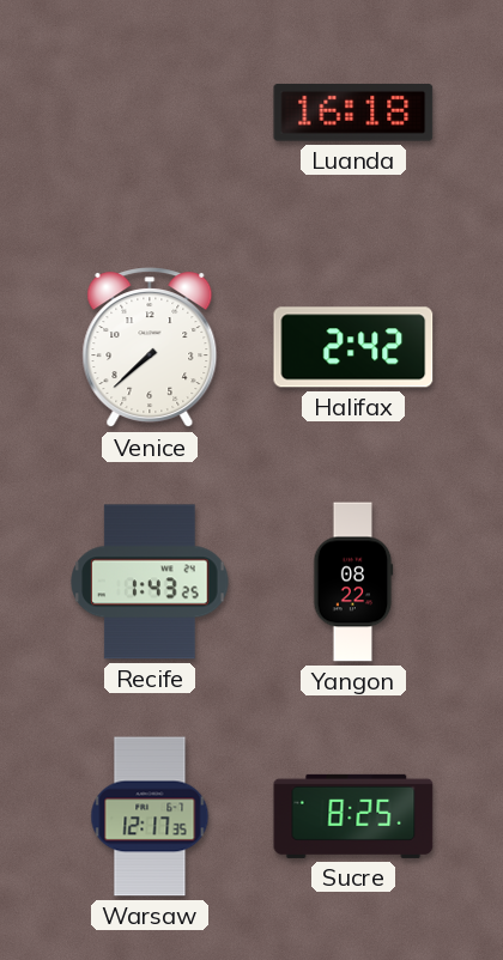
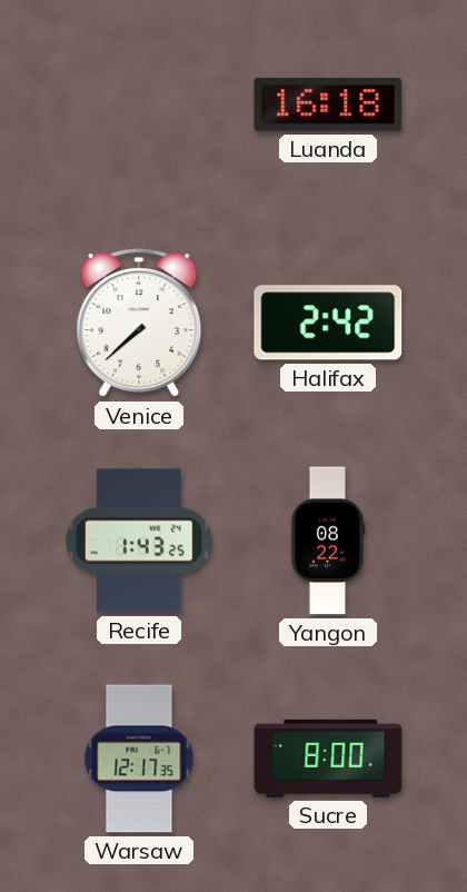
Sucre: 8:25 -> 8:00 (328, 759)
